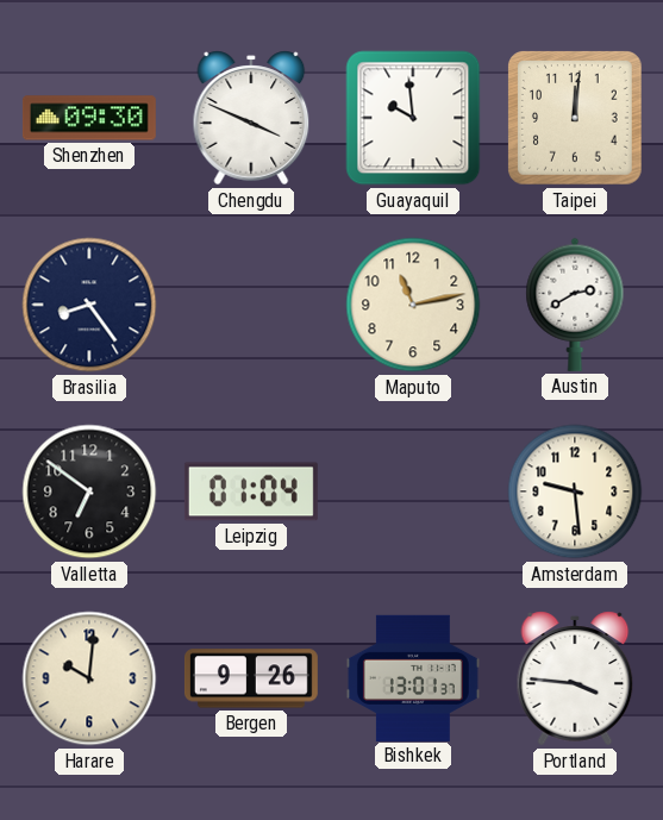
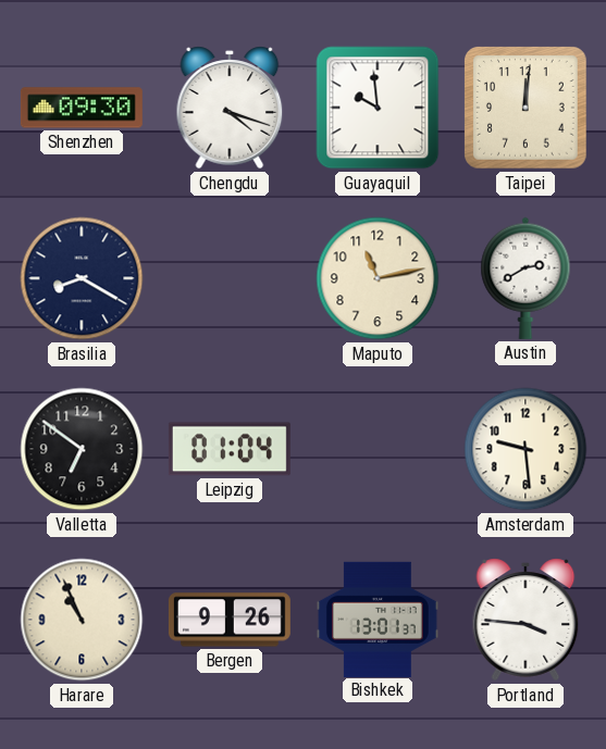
Chengdu: 3:49 -> 4:18 (230, 108)
Brasilia: 8:24 -> 8:20 (82, 278)
Harare: 10:01 -> 10:56 (82, 620)
